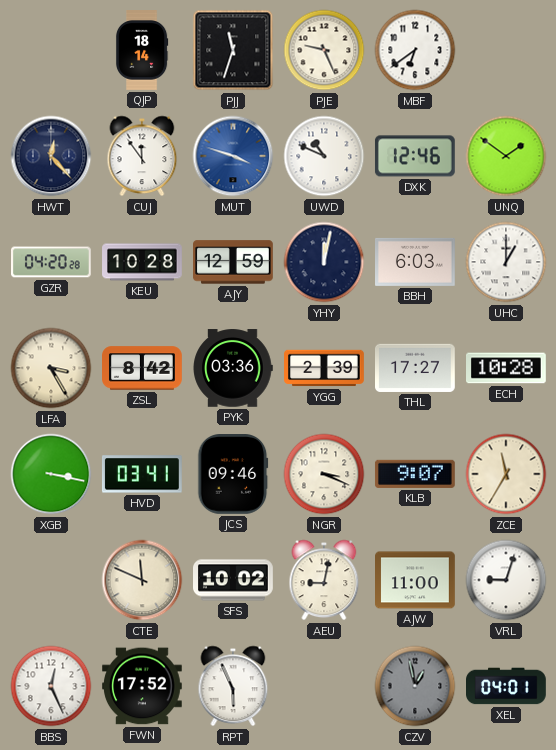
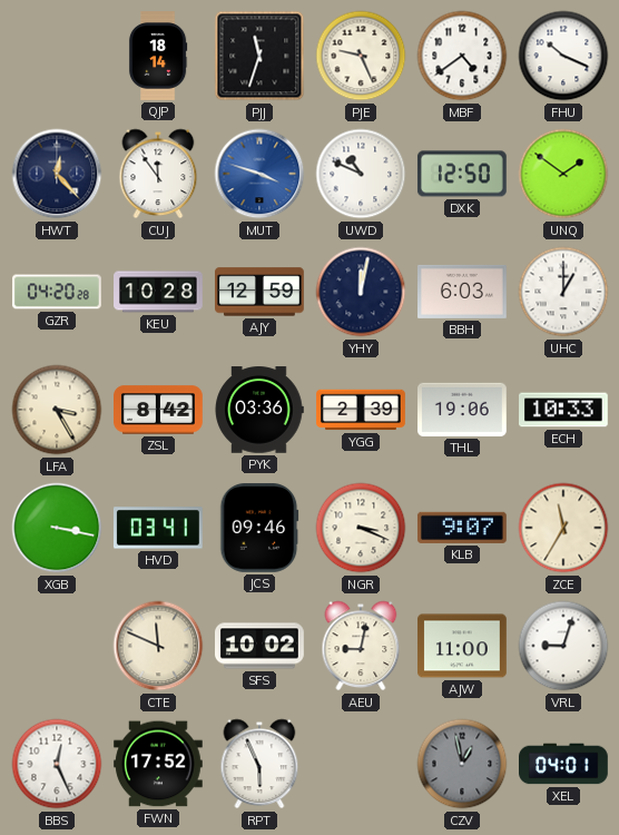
MBF: 6:39 -> 4:39 (462, 56)
FHU: none -> 10:19 (563, 56)
DXK: 12:46 -> 12:50 (462, 174)
THL: 17:27 -> 19:06 (463, 410)
ECH: 10:28 -> 10:33 (564, 410)
